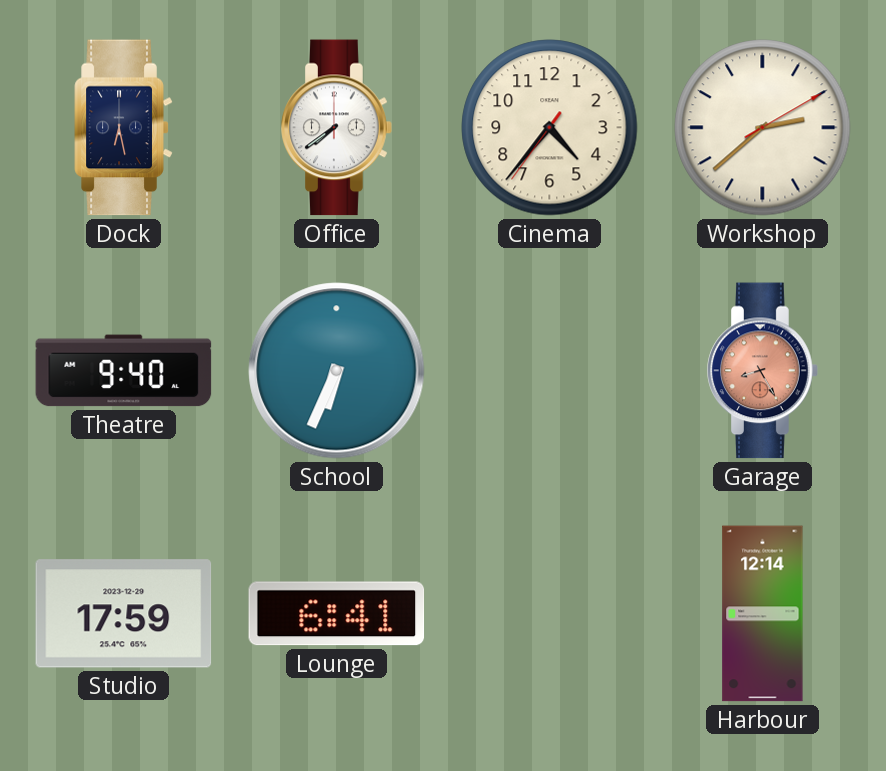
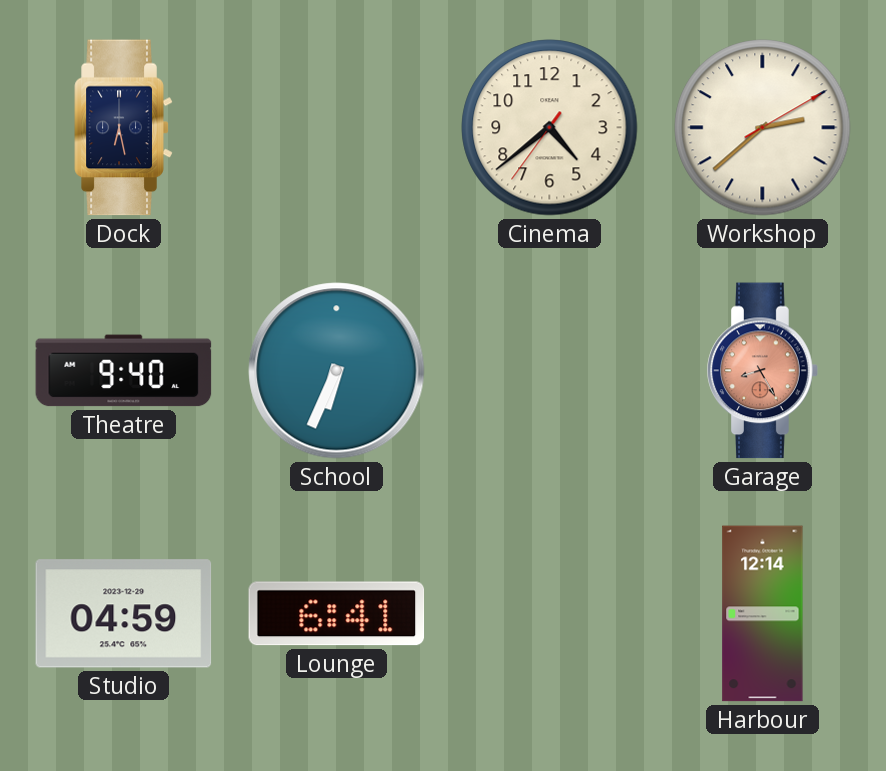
Office: 7:39 -> none (337, 128)
Cinema: 4:36 -> 4:38 (550, 128)
Studio: 17:59 -> 04:59 (124, 614)
